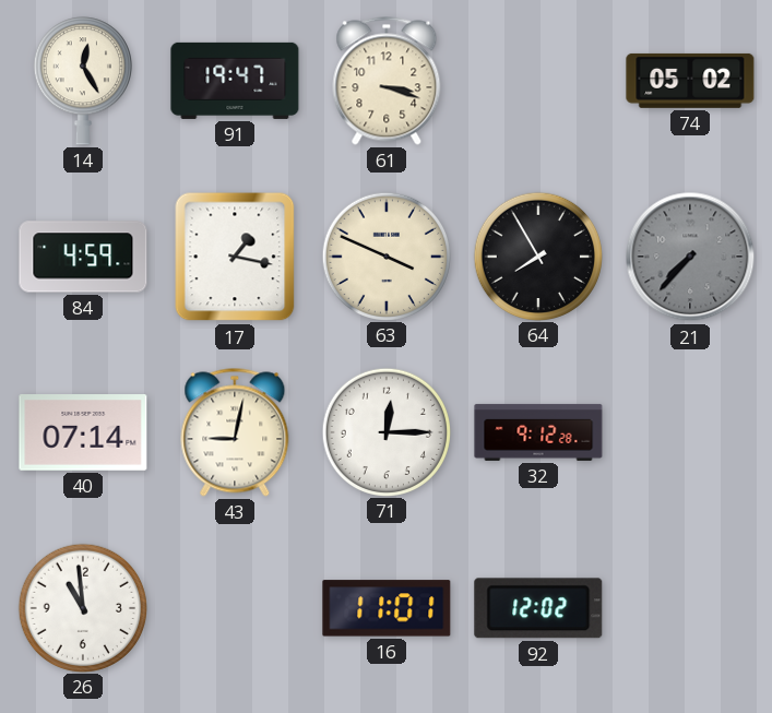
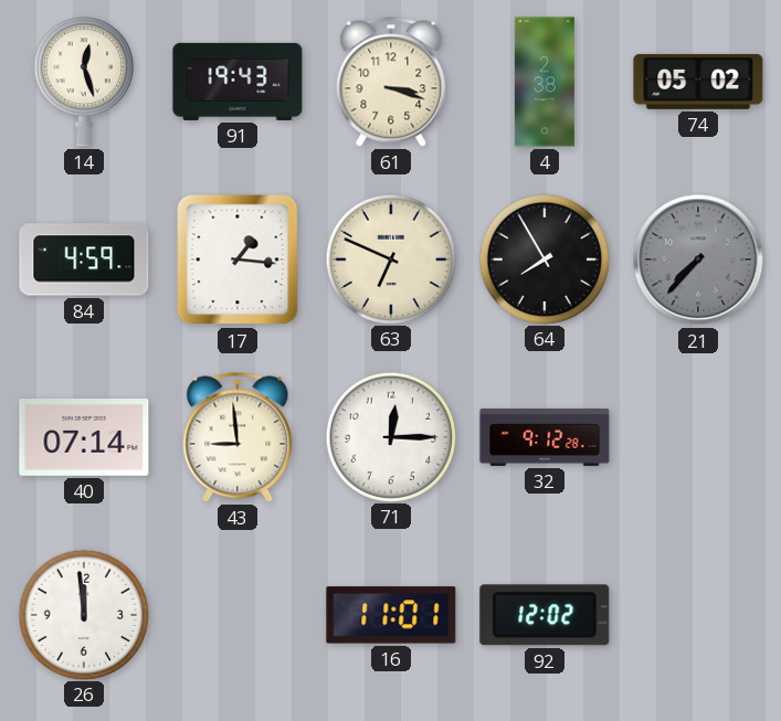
14: 12:25 -> 12:27 (84, 82)
91: 19:47 -> 19:43 (238, 82)
4: none -> 2:38 (545, 82)
17: 1:17 -> 1:16 (238, 259)
63: 3:49 -> 6:49 (390, 258)
43: 9:02 -> 8:59 (238, 437)
26: 10:59 -> 11:59 (83, 614)
